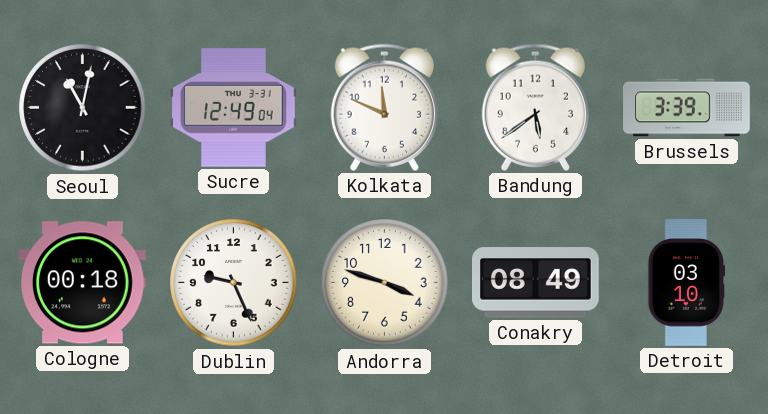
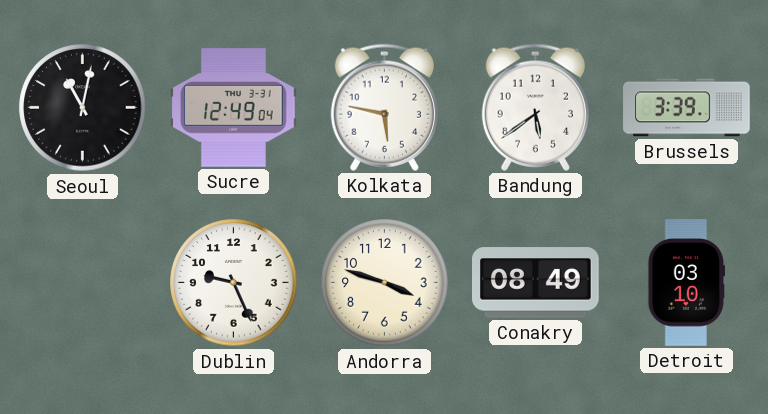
Kolkata: 11:49 -> 5:47 (384, 107)
Cologne: 00:18 -> none (83, 283)
